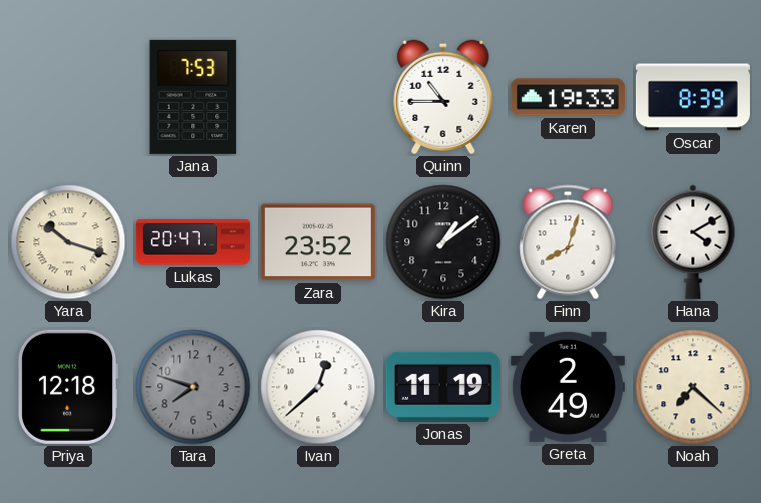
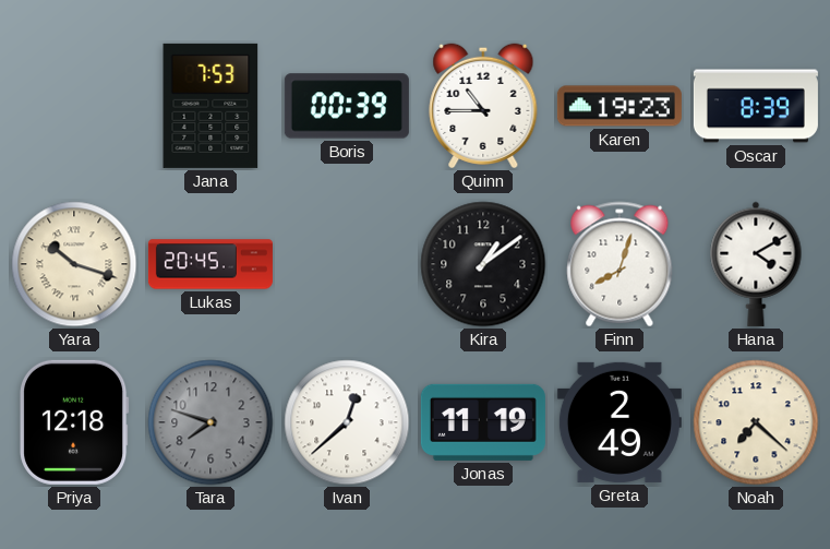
Boris: none -> 00:39 (347, 106)
Karen: 19:33 -> 19:23 (620, 106)
Lukas: 20:47 -> 20:45 (210, 264)
Zara: 23:52 -> none (318, 242)
